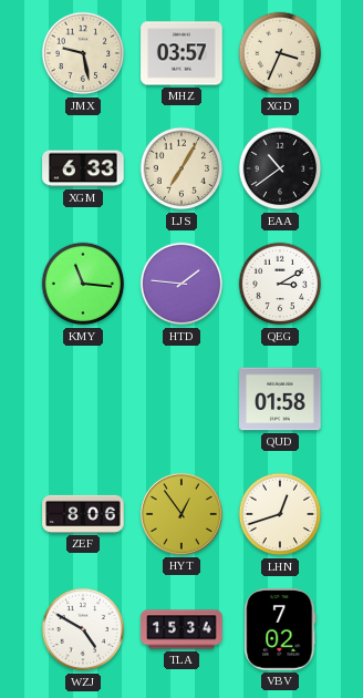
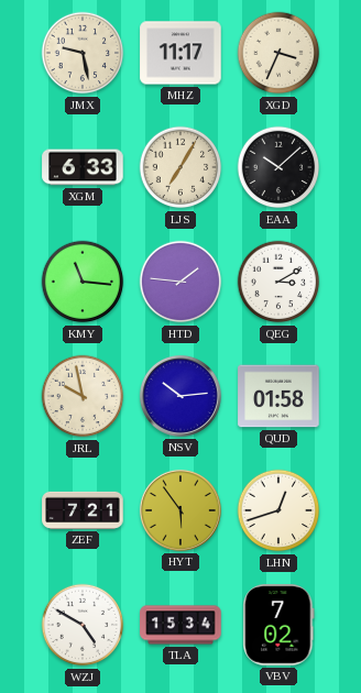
MHZ: 03:57 -> 11:17 (180, 53)
EAA: 10:39 -> 10:08 (278, 167)
JRL: none -> 9:58 (83, 396)
NSV: none -> 10:14 (180, 396)
ZEF: 8:06 -> 7:21 (83, 510)
HYT: 12:54 -> 5:54 (180, 510)
